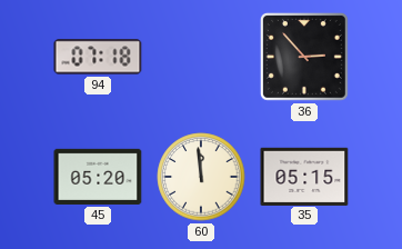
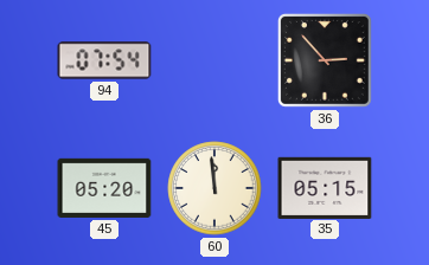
94: 07:18 -> 07:54 (104, 60)
